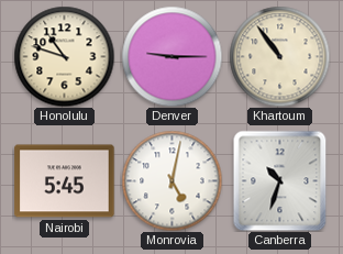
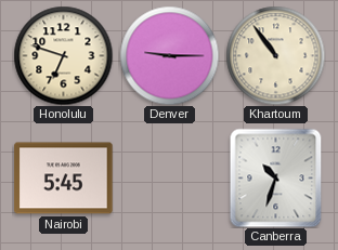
Honolulu: 10:48 -> 6:48 (63, 55)
Monrovia: 5:02 -> none (171, 180)
